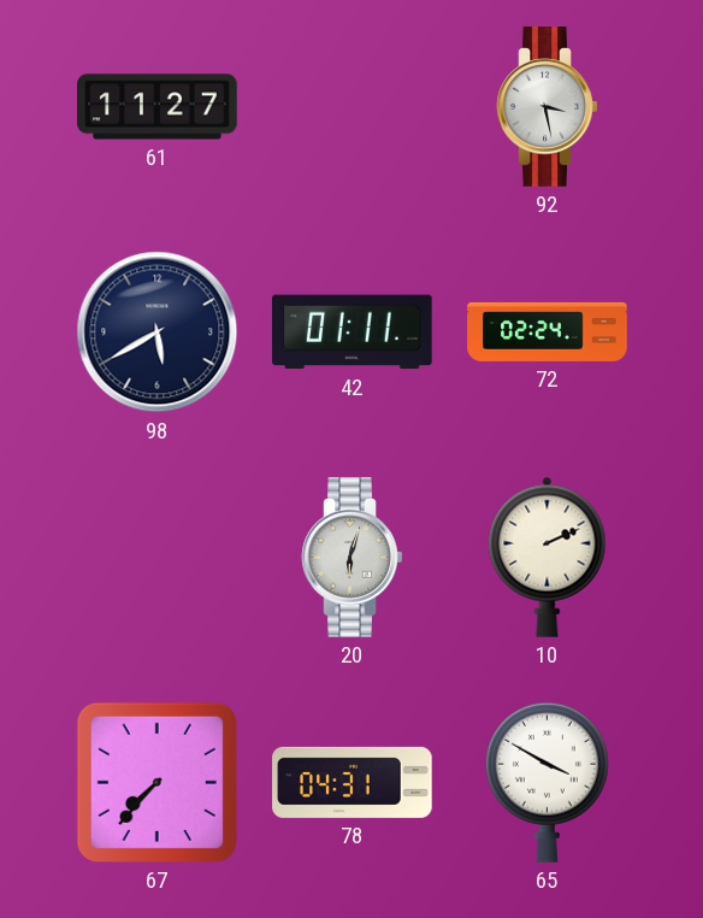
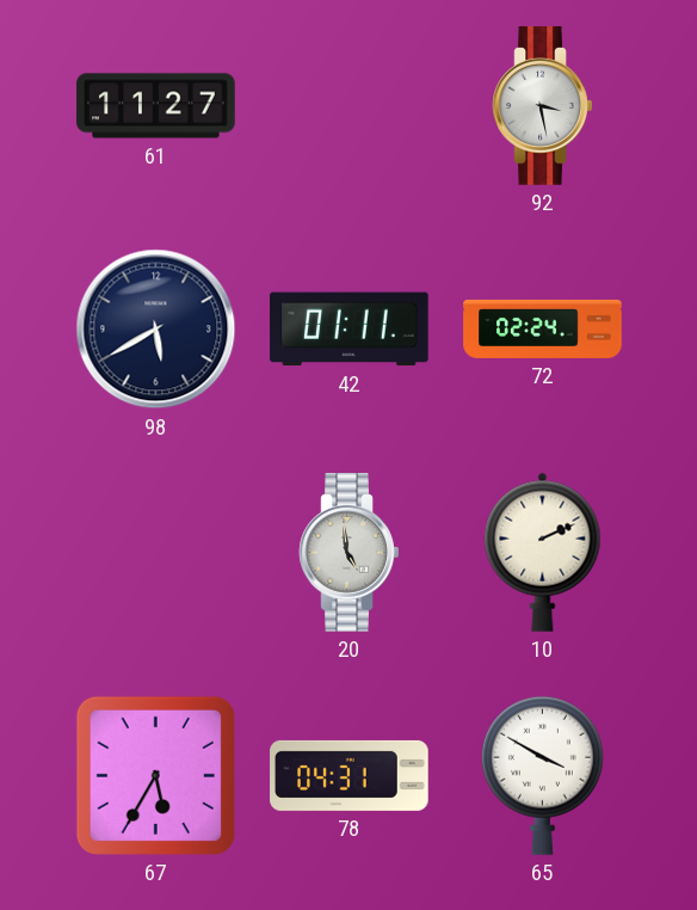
20: 6:03 -> 4:59 (350, 553)
67: 7:37 -> 5:35 (155, 775)
